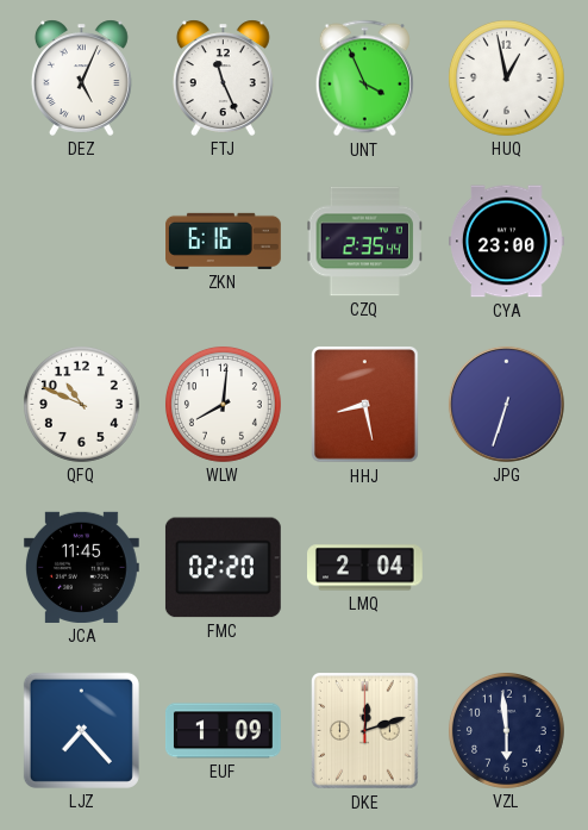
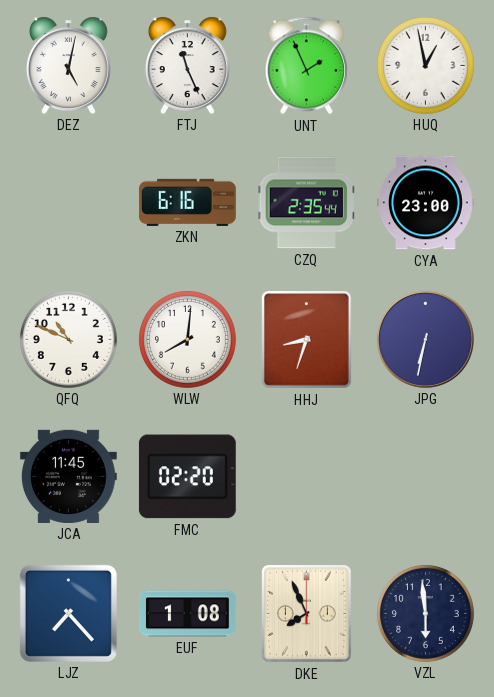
DEZ: 5:04 -> 5:02 (68, 65)
UNT: 3:56 -> 1:56 (306, 66)
HHJ: 8:28 -> 8:33 (307, 340)
JPG: 6:33 -> 6:32 (425, 339)
LMQ: 2:04 -> none (365, 568)
EUF: 1:09 -> 1:08 (187, 614)
DKE: 12:12 -> 7:56 (307, 614)
